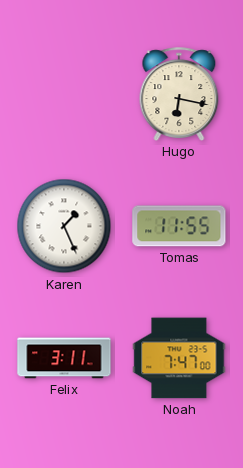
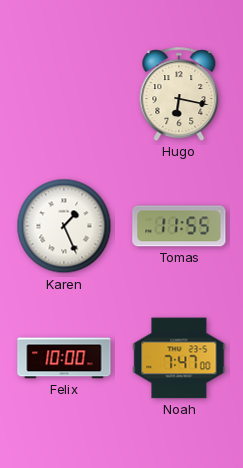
Felix: 3:11 -> 10:00 (64, 358)
